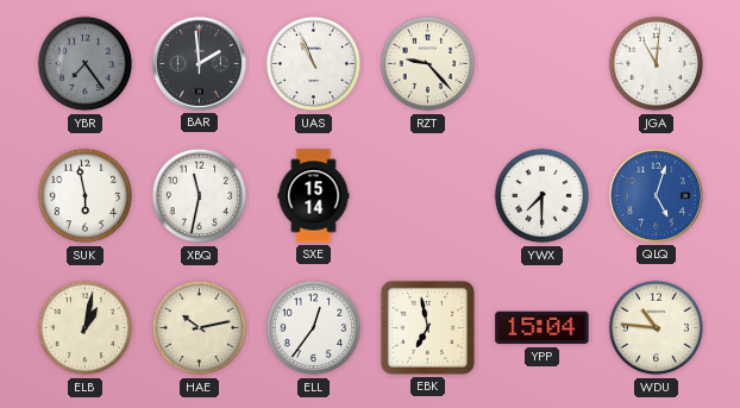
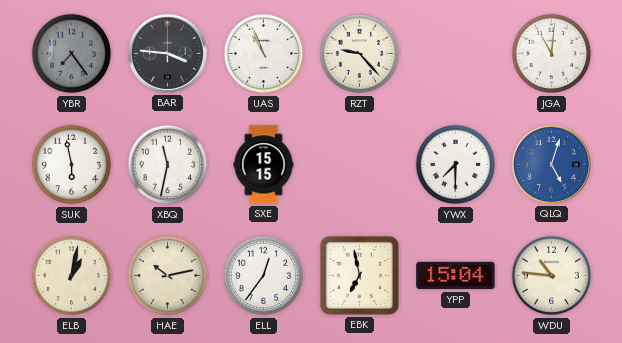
BAR: 1:59 -> 3:46 (167, 53)
SXE: 15:14 -> 15:15 (264, 165)
